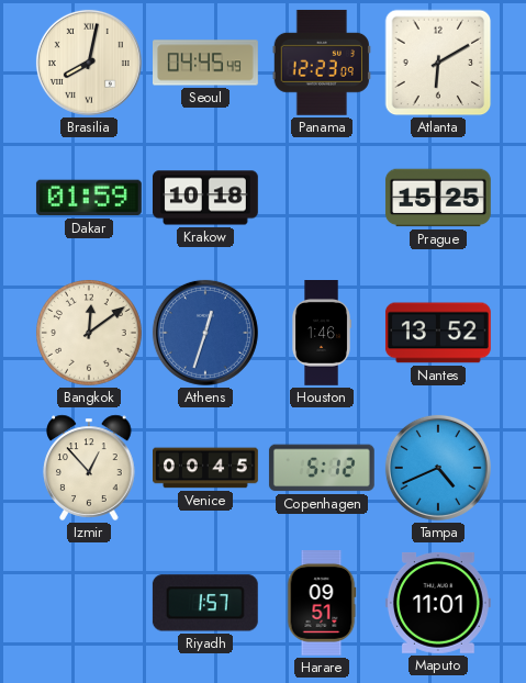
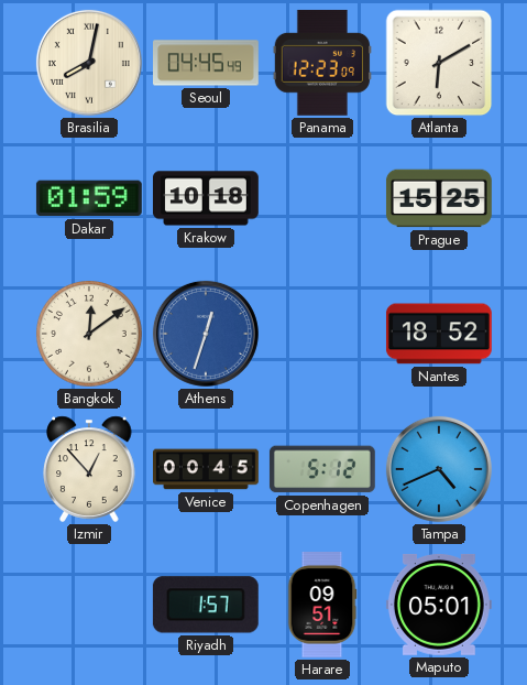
Houston: 1:46 -> none (322, 334)
Nantes: 13:52 -> 18:52 (439, 334)
Maputo: 11:01 -> 05:01 (439, 605)
